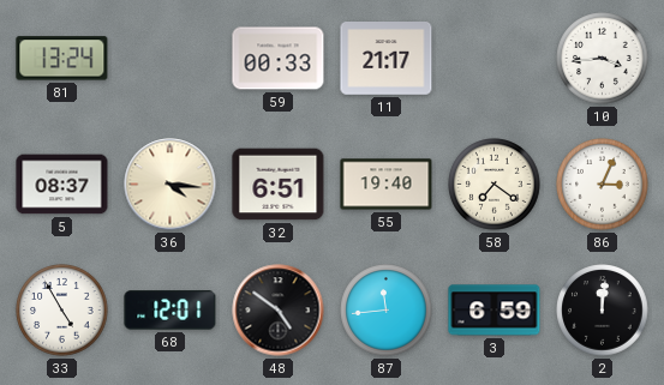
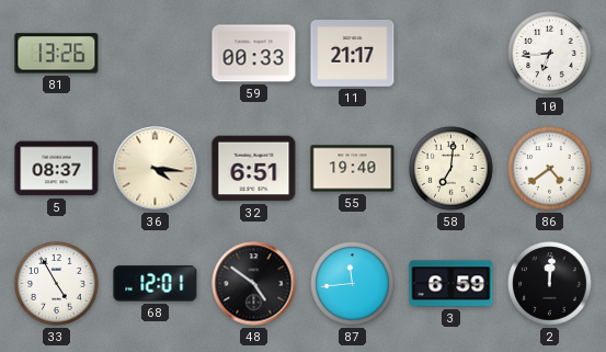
81: 13:24 -> 13:26 (57, 54)
10: 3:44 -> 6:44 (550, 54)
58: 7:21 -> 7:01 (451, 169)
86: 3:04 -> 4:39 (550, 169)
